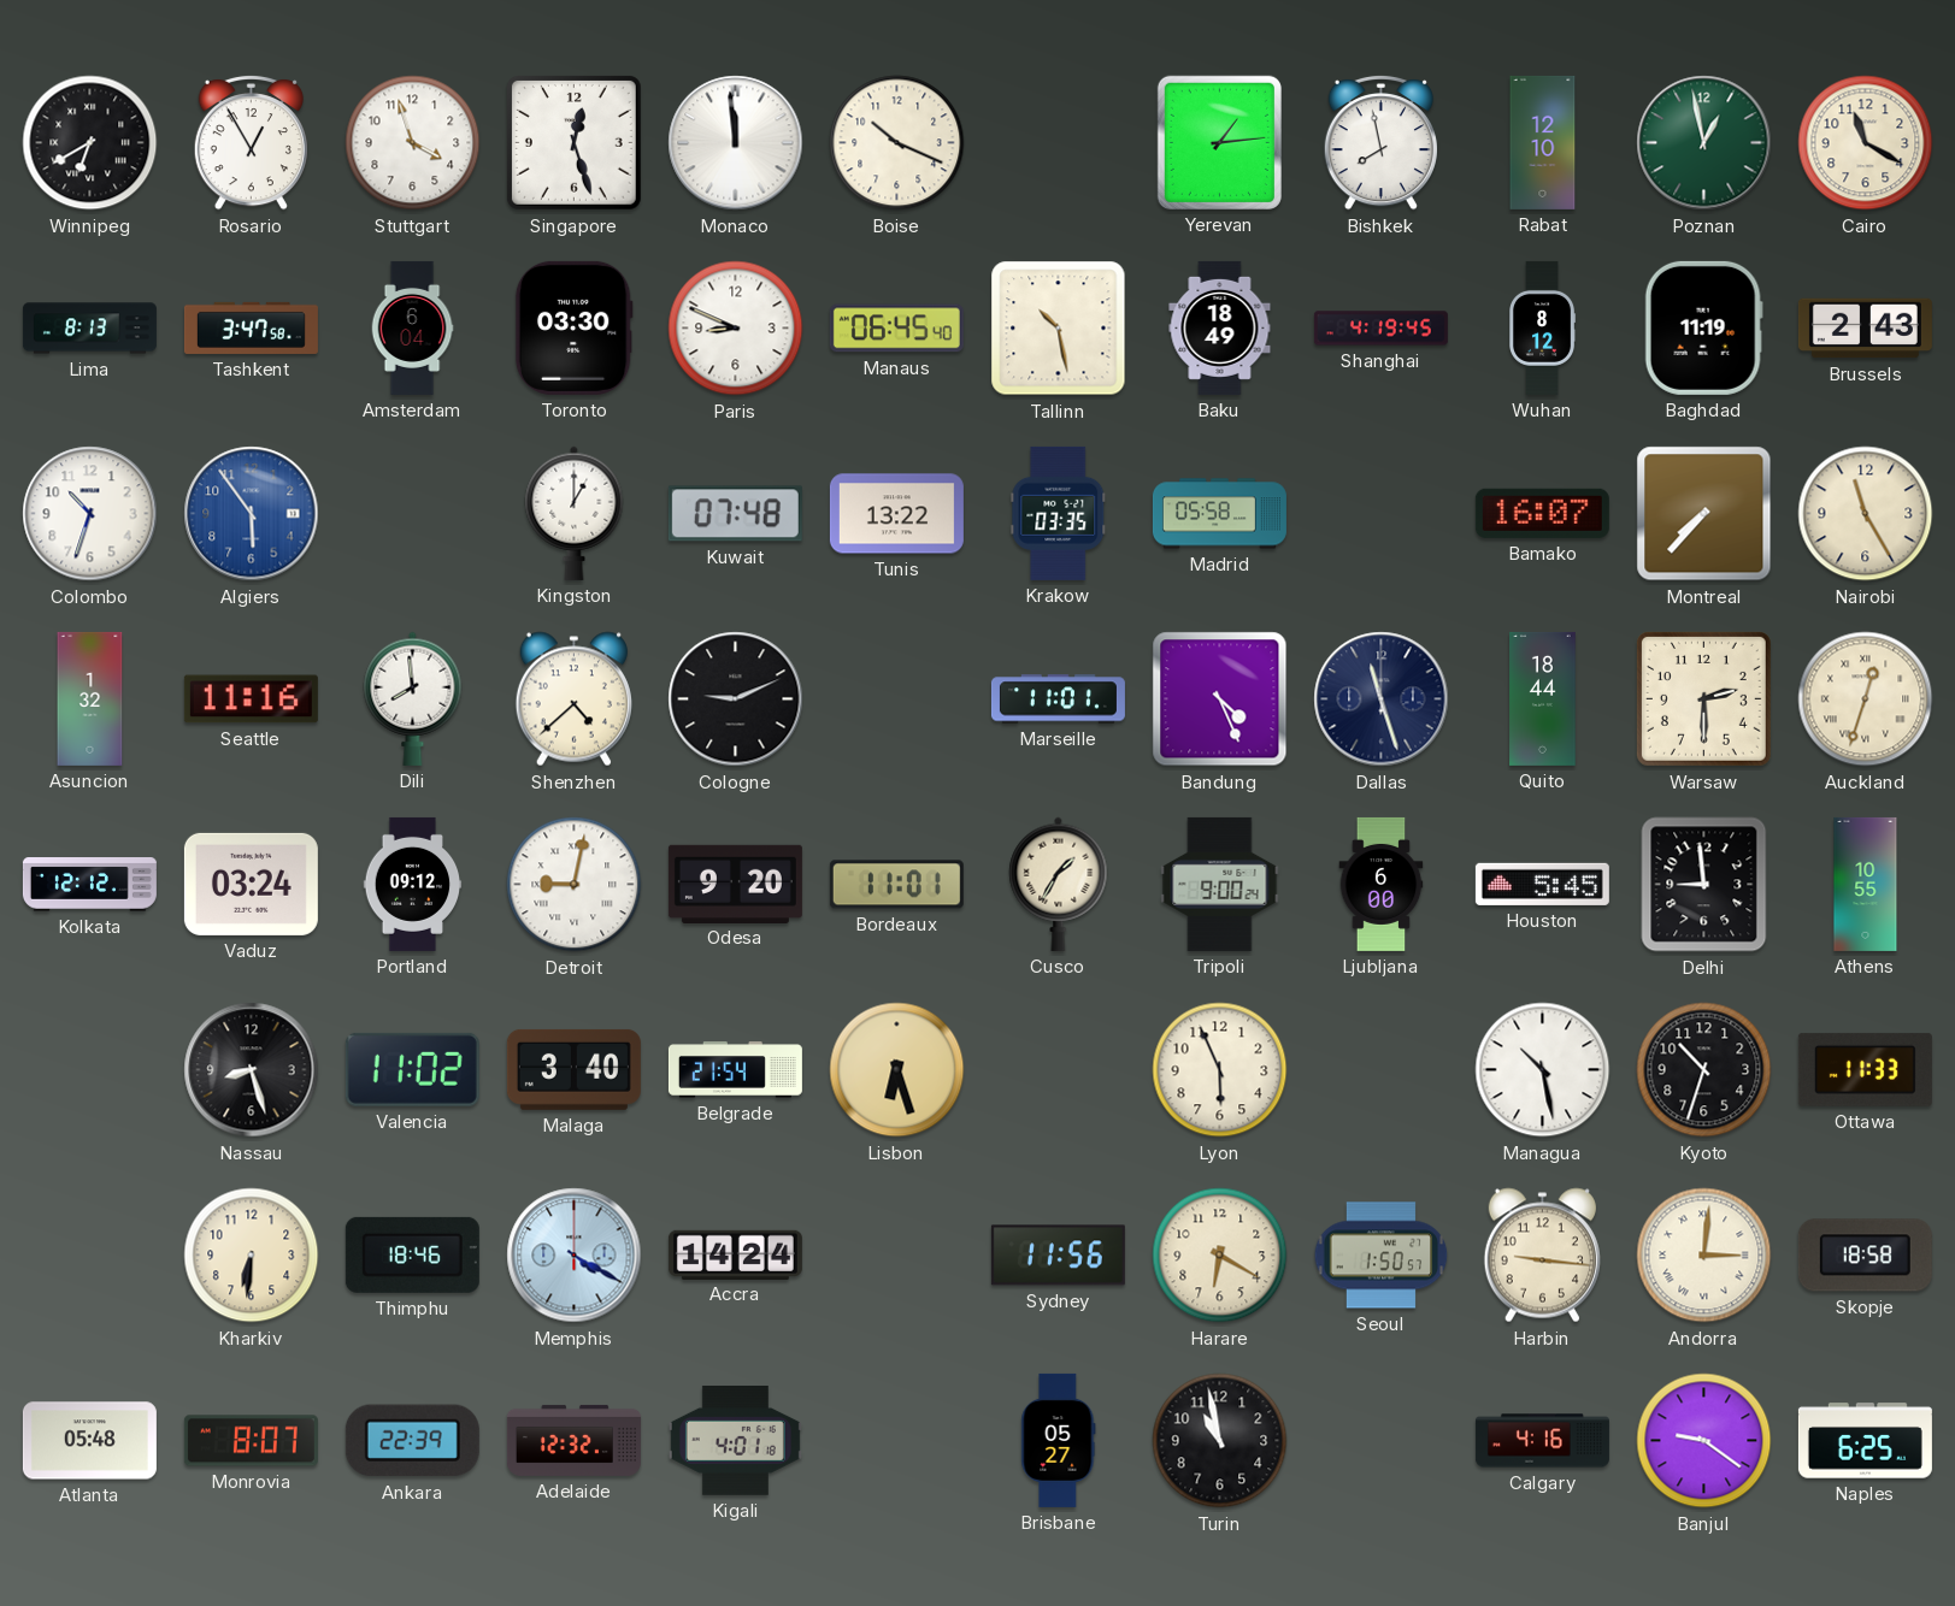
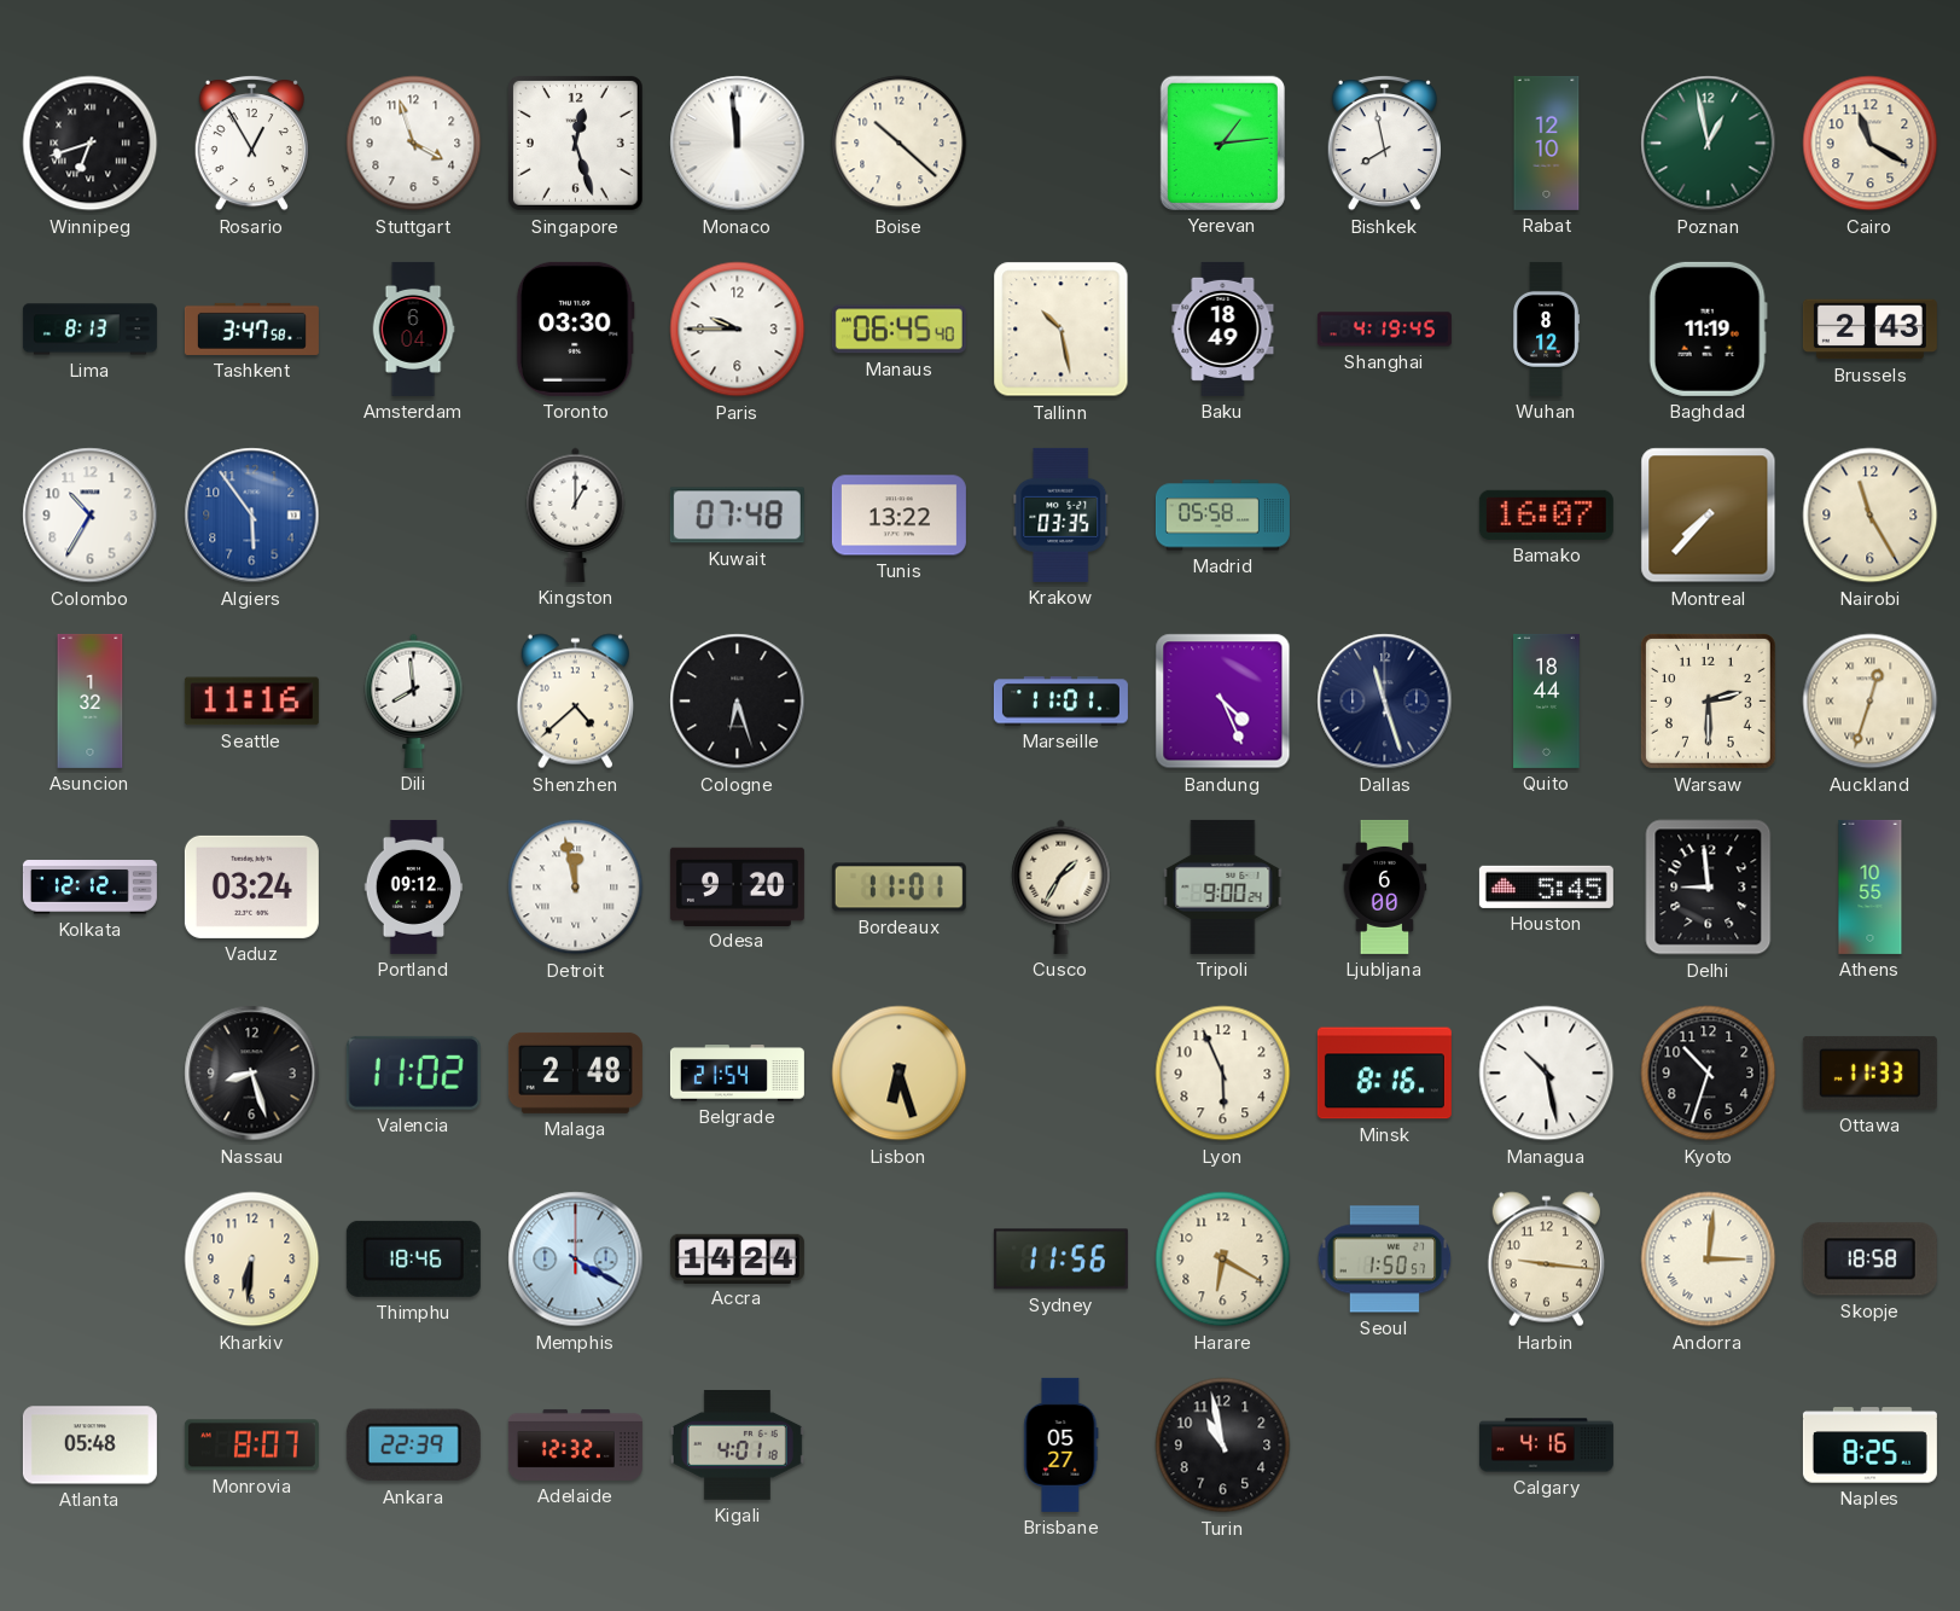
Winnipeg: 6:40 -> 6:42 (91, 144)
Boise: 10:19 -> 10:22 (900, 144)
Paris: 8:49 -> 9:45 (738, 330)
Colombo: 10:33 -> 10:35 (91, 516)
Cologne: 9:11 -> 6:27 (738, 702)
Detroit: 9:02 -> 11:58 (576, 888)
Malaga: 3:40 -> 2:48 (575, 1072)
Minsk: none -> 8:16 (1384, 1074)
Banjul: 9:21 -> none (1704, 1441)
Naples: 6:25 -> 8:25 (1869, 1446)
